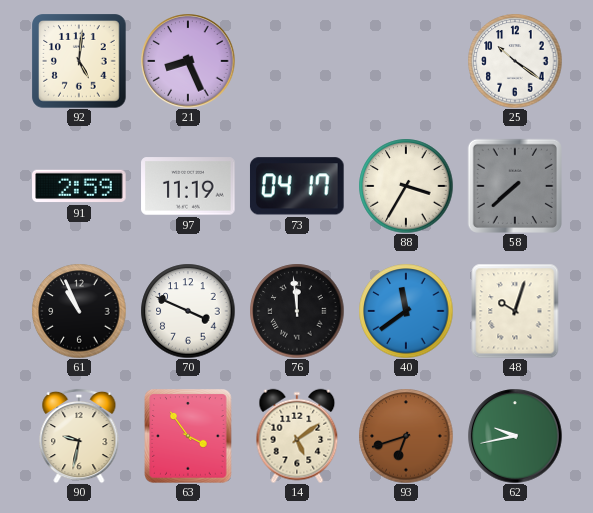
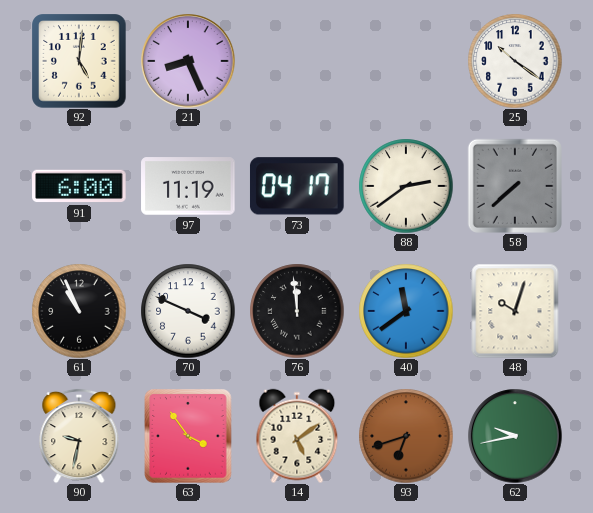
91: 2:59 -> 6:00 (79, 186)
88: 3:35 -> 2:39 (406, 186)
